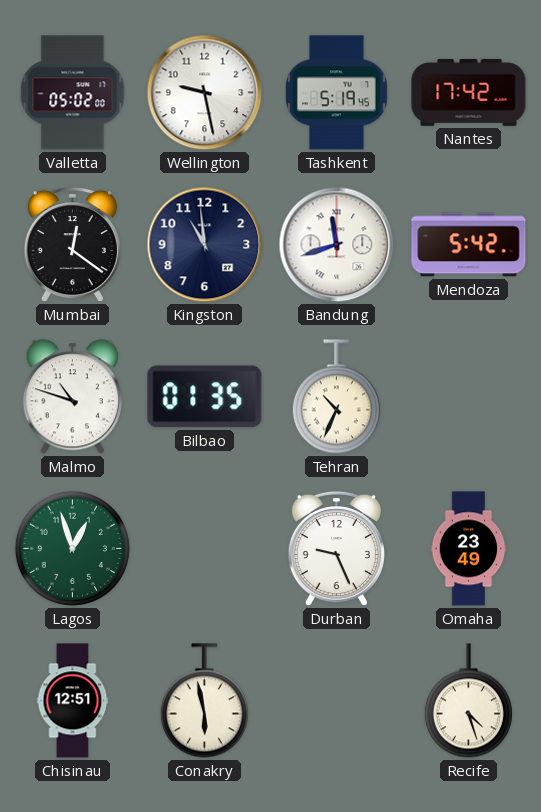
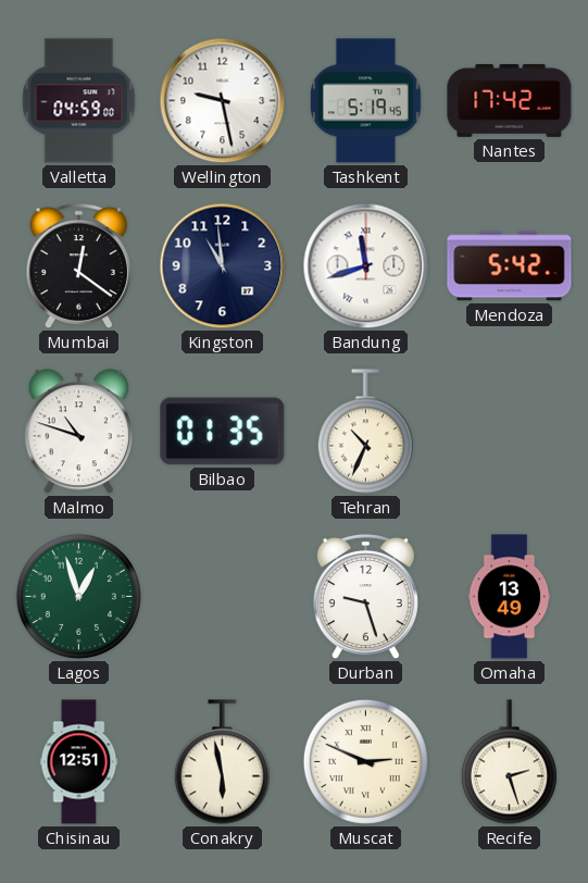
Valletta: 05:02 -> 04:59 (79, 101)
Durban: 9:26 -> 9:27 (365, 597)
Omaha: 23:49 -> 13:49 (510, 597)
Muscat: none -> 2:49 (365, 761)
Recife: 4:27 -> 2:27 (509, 762)
